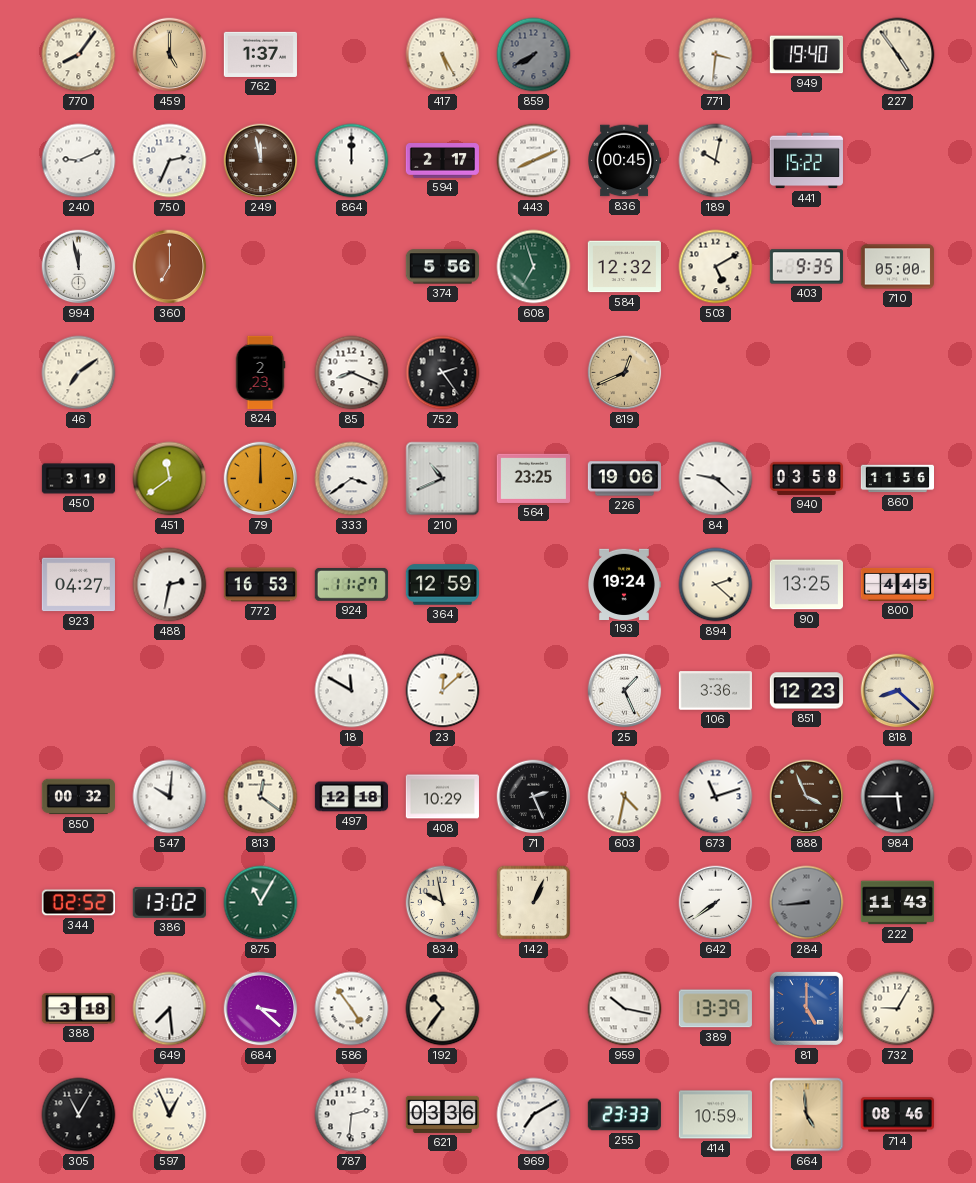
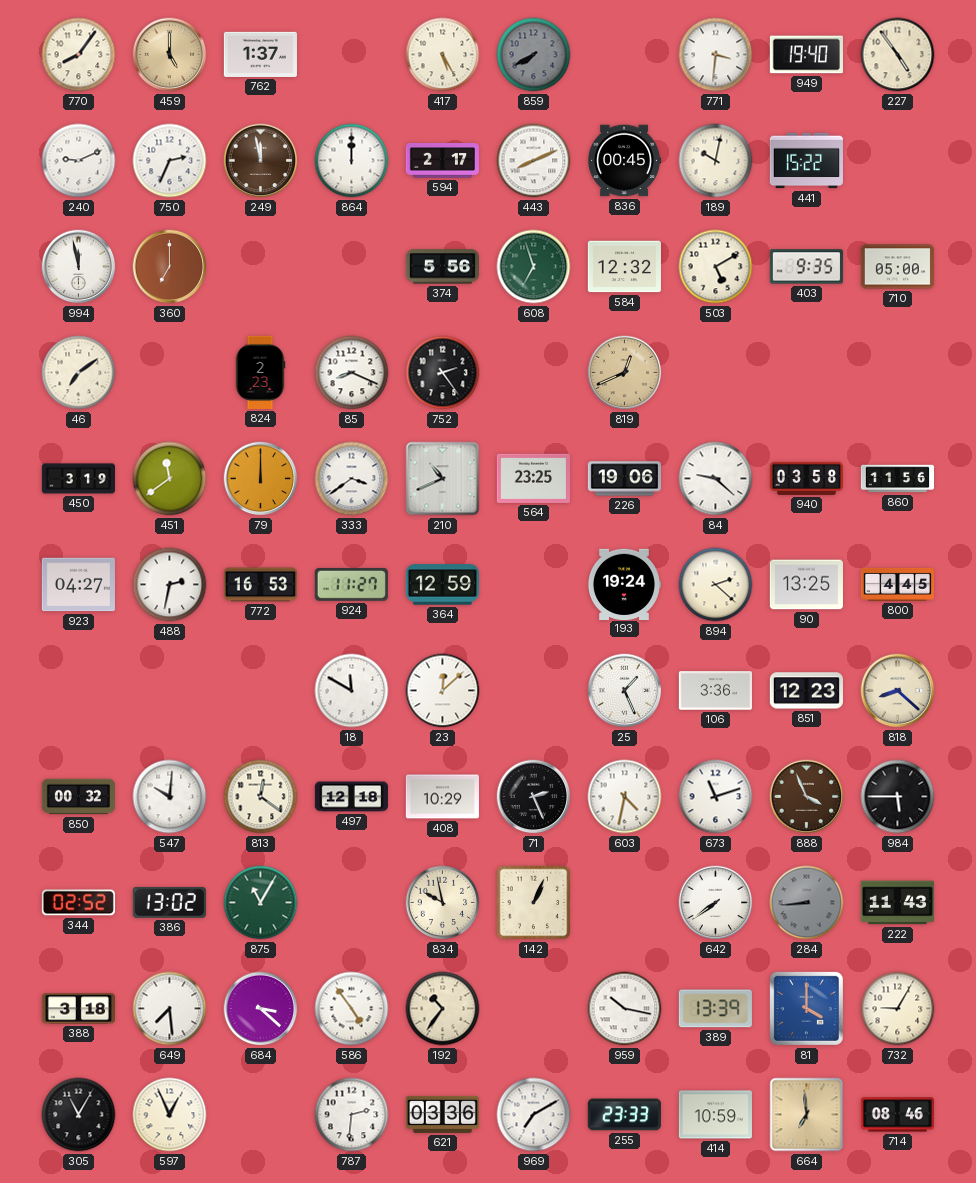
81: 5:00 -> 4:00 (806, 1008)
664: 4:59 -> 6:59 (807, 1115)
